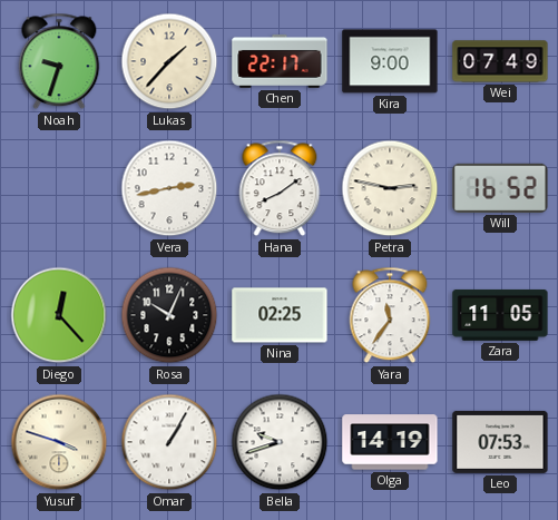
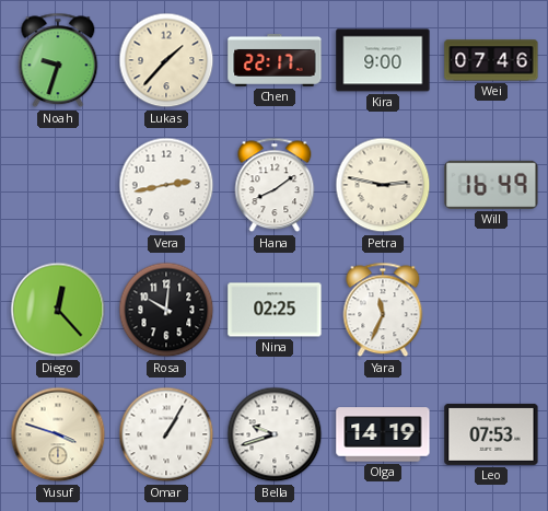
Wei: 07:49 -> 07:46 (491, 60)
Will: 16:52 -> 16:49 (491, 185)
Rosa: 10:04 -> 10:01 (166, 310)
Yara: 11:36 -> 11:34 (383, 310)
Zara: 11:05 -> none (500, 315)
